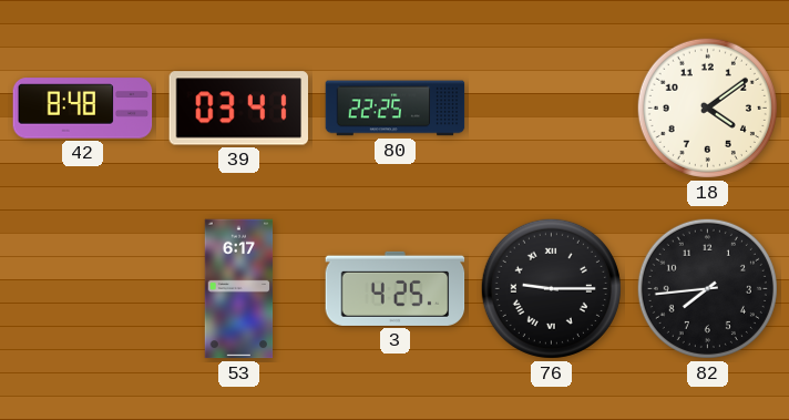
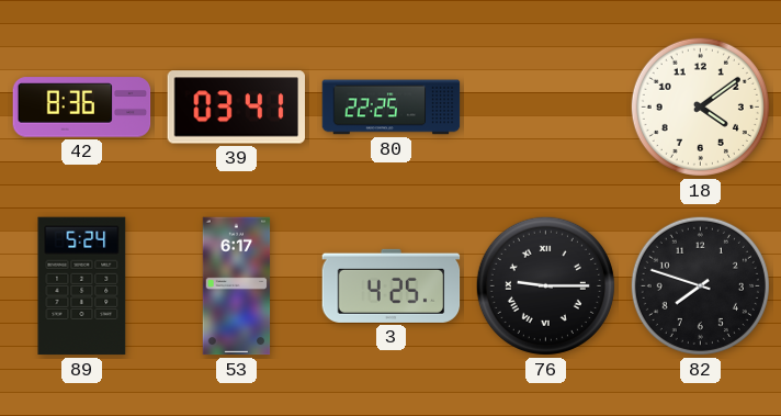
42: 8:48 -> 8:36 (82, 108)
89: none -> 5:24 (82, 286)
82: 7:44 -> 7:48 (700, 285)
